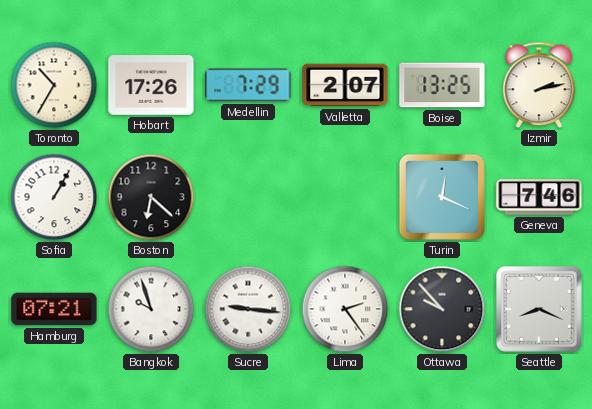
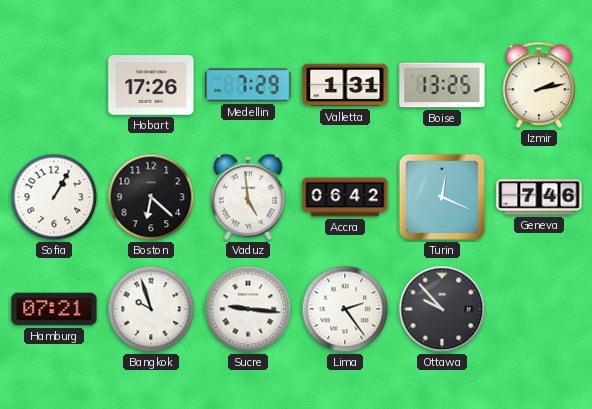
Toronto: 10:35 -> none (54, 85)
Valletta: 2:07 -> 1:31 (345, 85)
Vaduz: none -> 4:59 (248, 197)
Accra: none -> 06:42 (345, 197)
Seattle: 8:19 -> none (539, 309)
